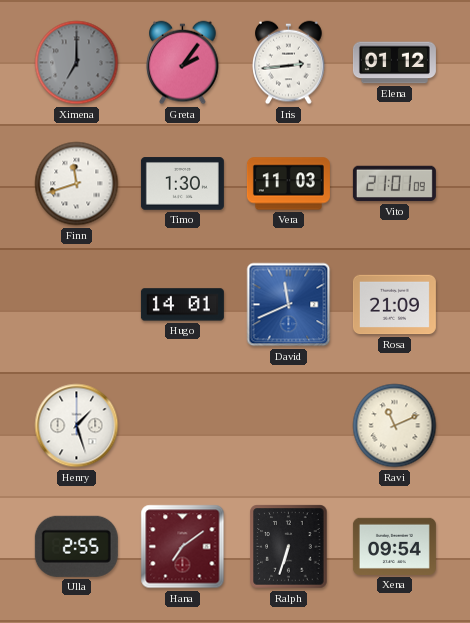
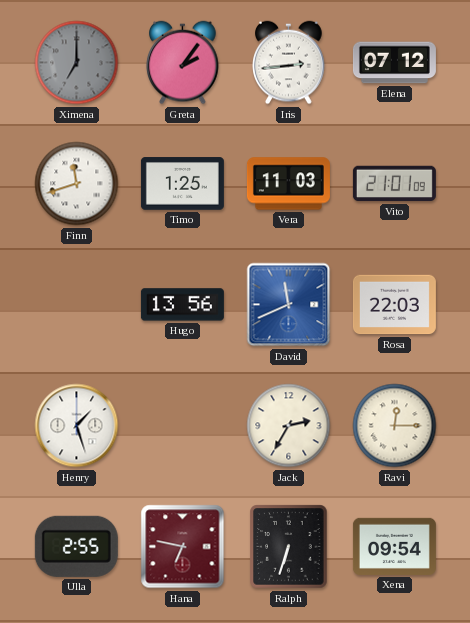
Elena: 01:12 -> 07:12 (394, 63)
Timo: 1:30 -> 1:25 (182, 184)
Hugo: 14:01 -> 13:56 (182, 305)
Rosa: 21:09 -> 22:03 (394, 305)
Jack: none -> 2:35 (289, 426)
Ravi: 11:11 -> 12:15 (395, 426)
Hana: 7:09 -> 6:47 (183, 547)
